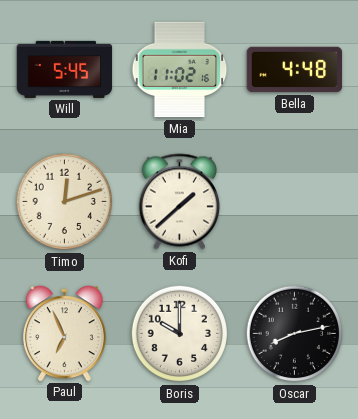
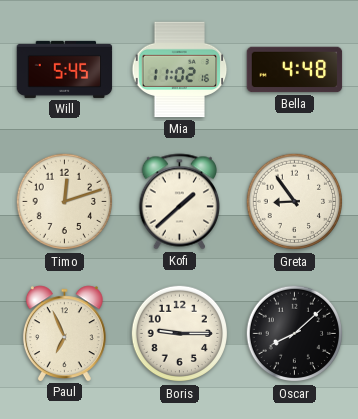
Greta: none -> 8:54 (295, 202)
Boris: 10:00 -> 9:15 (180, 334)
Oscar: 8:13 -> 8:08 (295, 334)
